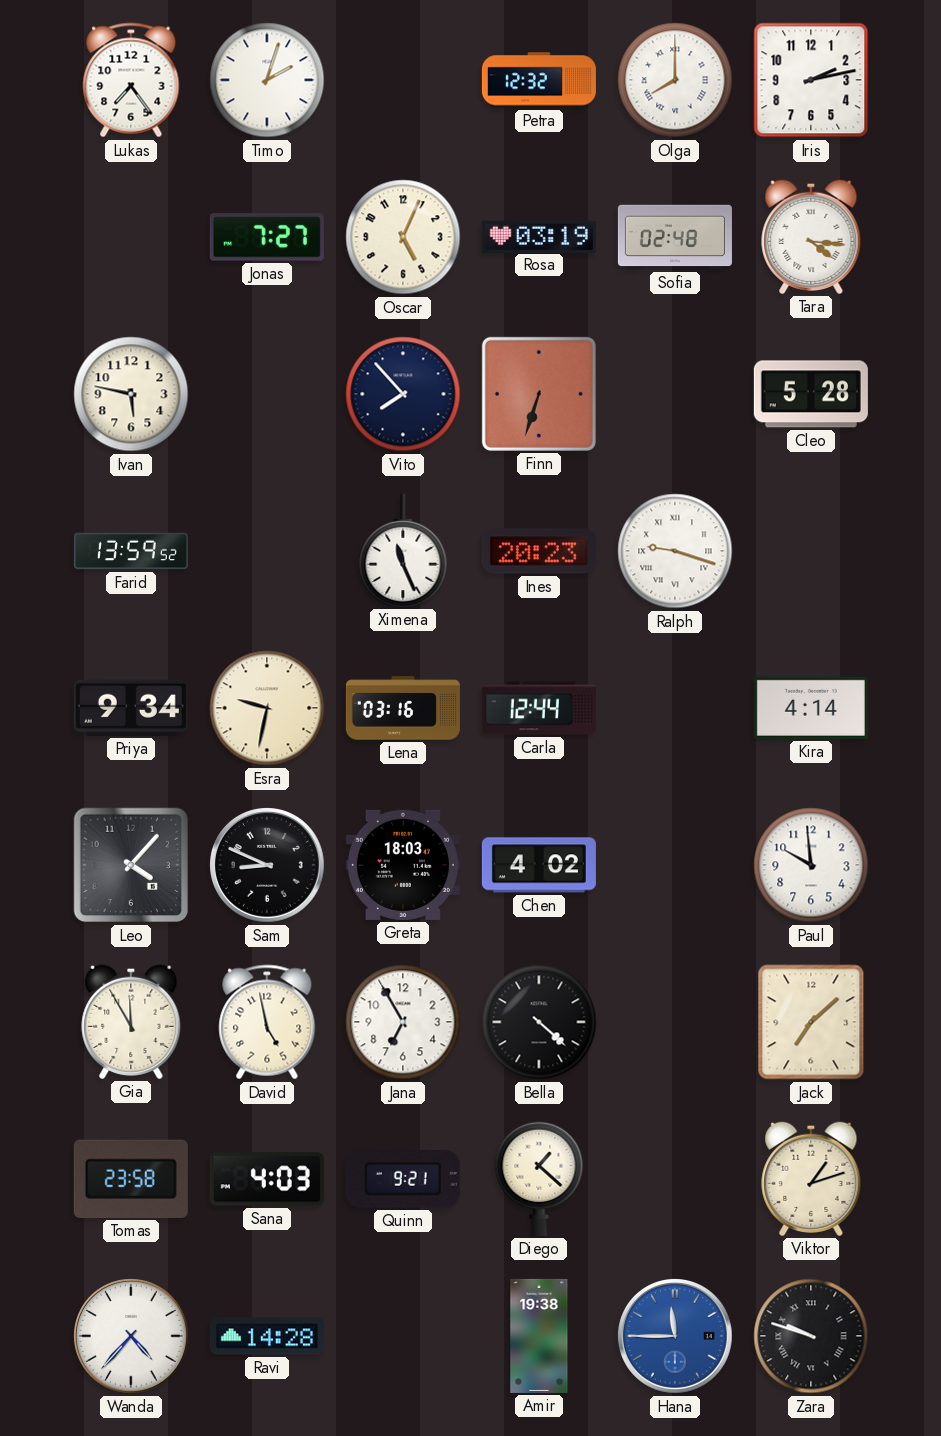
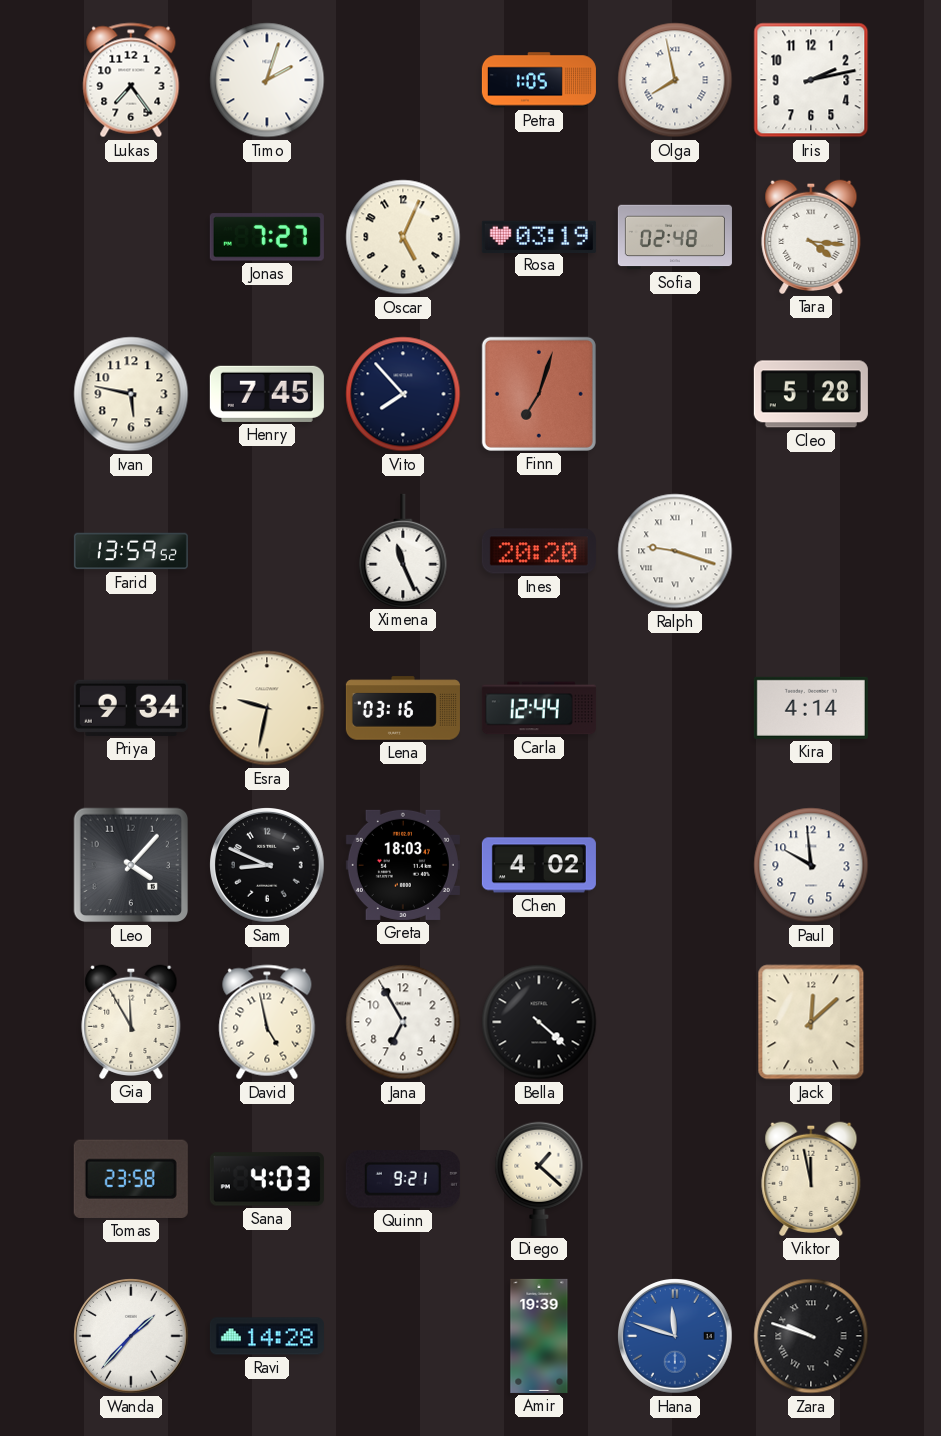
Petra: 12:32 -> 1:05 (539, 80)
Olga: 8:00 -> 7:58 (675, 80)
Henry: none -> 7:45 (267, 394)
Finn: 6:33 -> 7:03 (539, 394)
Ines: 20:23 -> 20:20 (539, 551)
Jack: 7:08 -> 12:08 (811, 1022)
Viktor: 1:12 -> 11:58 (811, 1179)
Wanda: 4:37 -> 1:37 (132, 1337)
Amir: 19:38 -> 19:39 (539, 1336)
Hana: 11:45 -> 11:48 (676, 1337)
